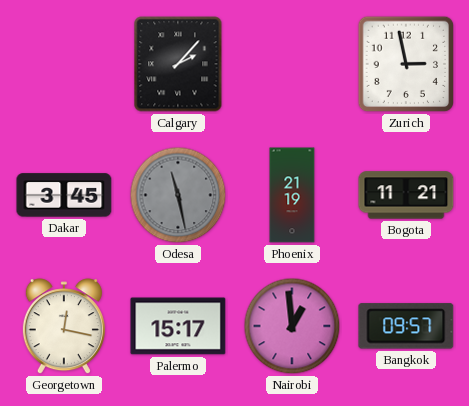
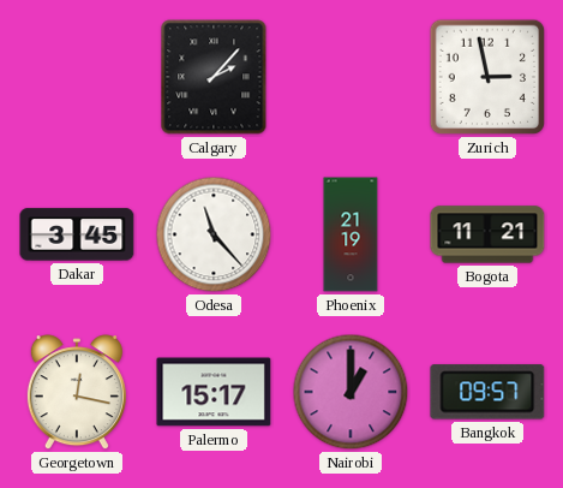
Odesa: 11:28 -> 11:23 (214, 234)
Odesa dial: grey -> white (214, 234)
Nairobi: 12:59 -> 1:00 (351, 392)
